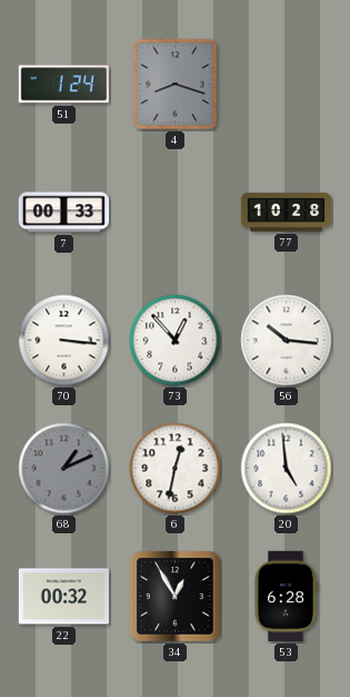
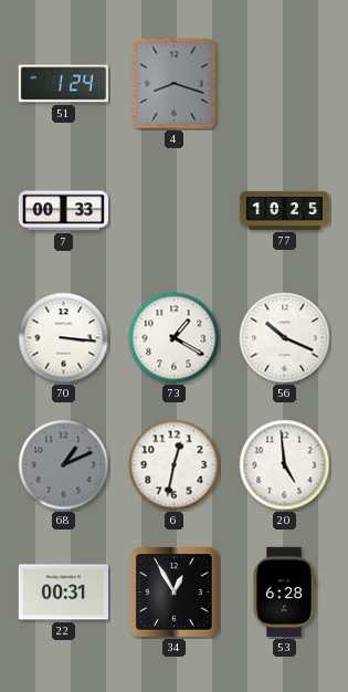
77: 10:28 -> 10:25 (285, 211)
73: 12:53 -> 1:20 (175, 338)
56: 10:16 -> 10:19 (285, 338)
22: 00:32 -> 00:31 (63, 593)
